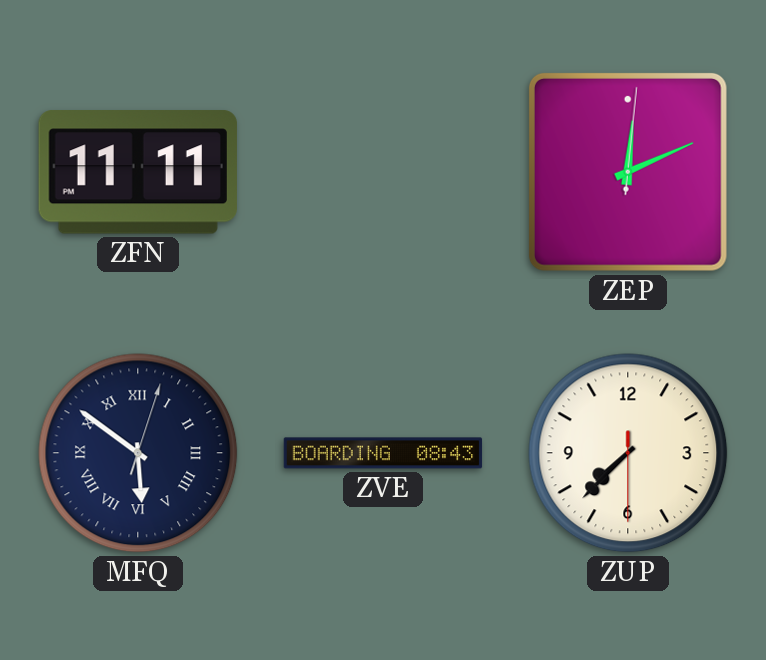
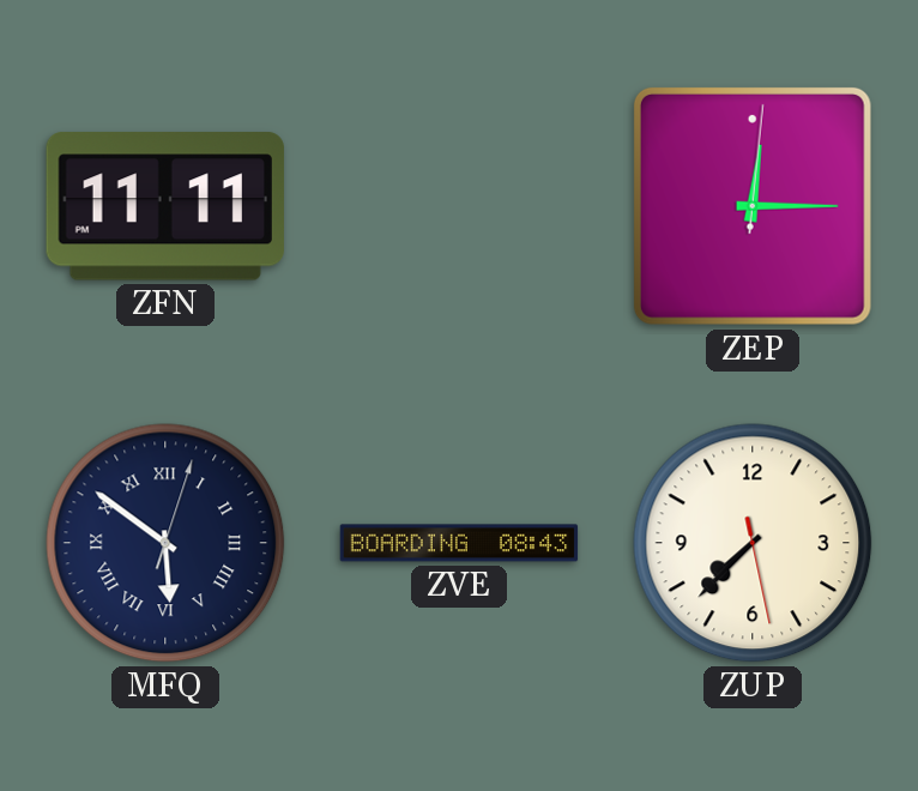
ZEP: 12:11 -> 12:15 (753, 206)
ZUP: 7:37:30 -> 7:37:28 (753, 543)
